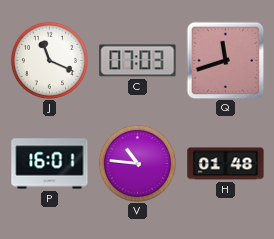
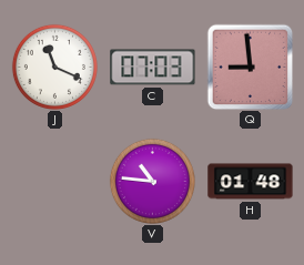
Q: 11:42 -> 8:59 (250, 67)
P: 16:01 -> none (50, 164)
